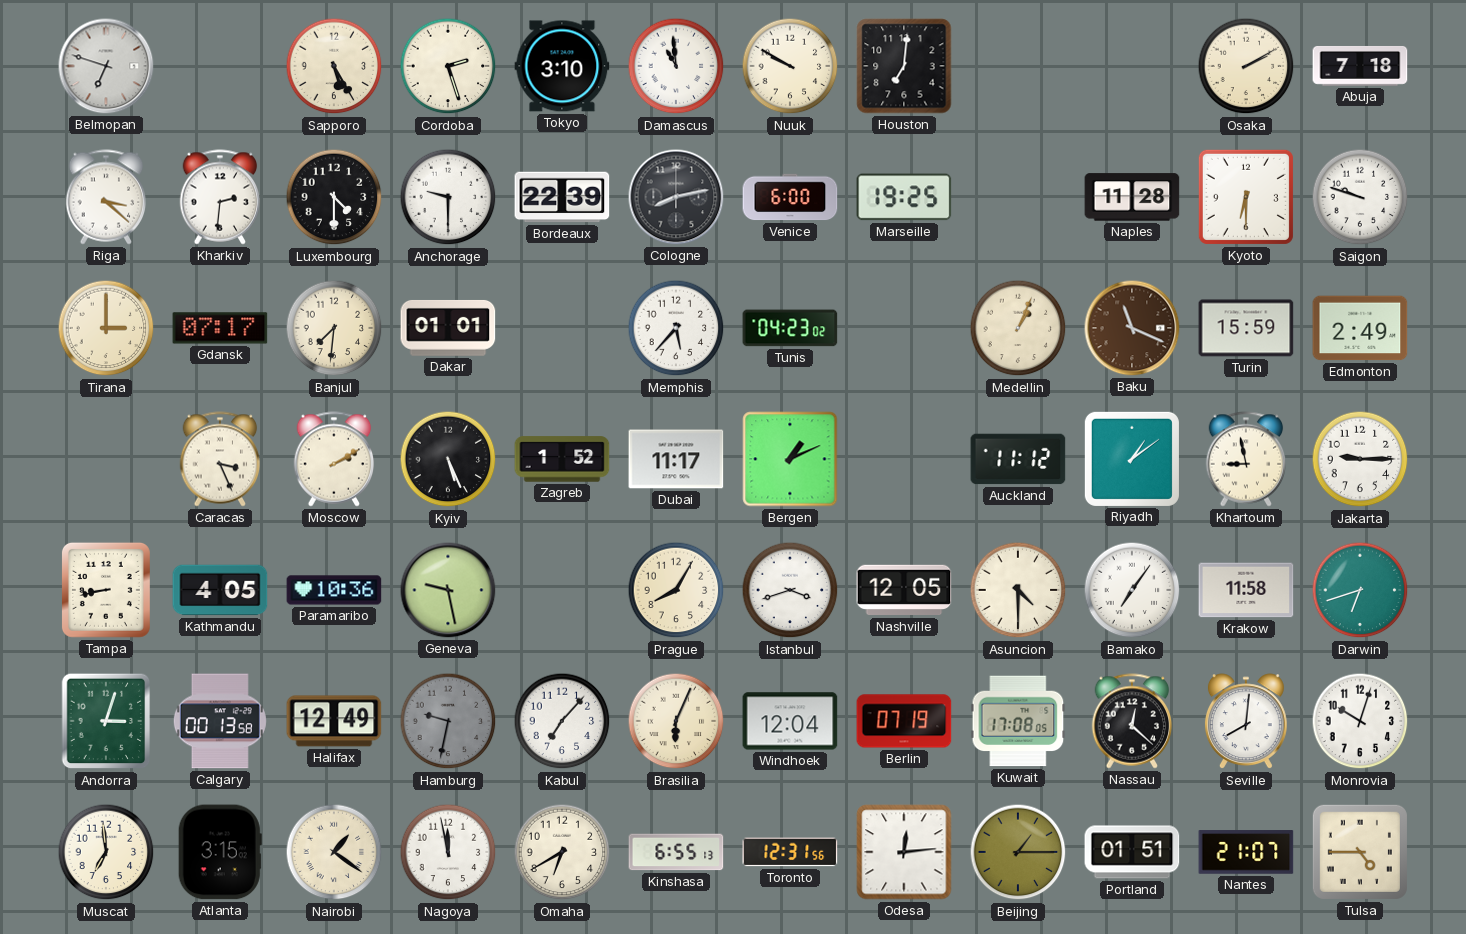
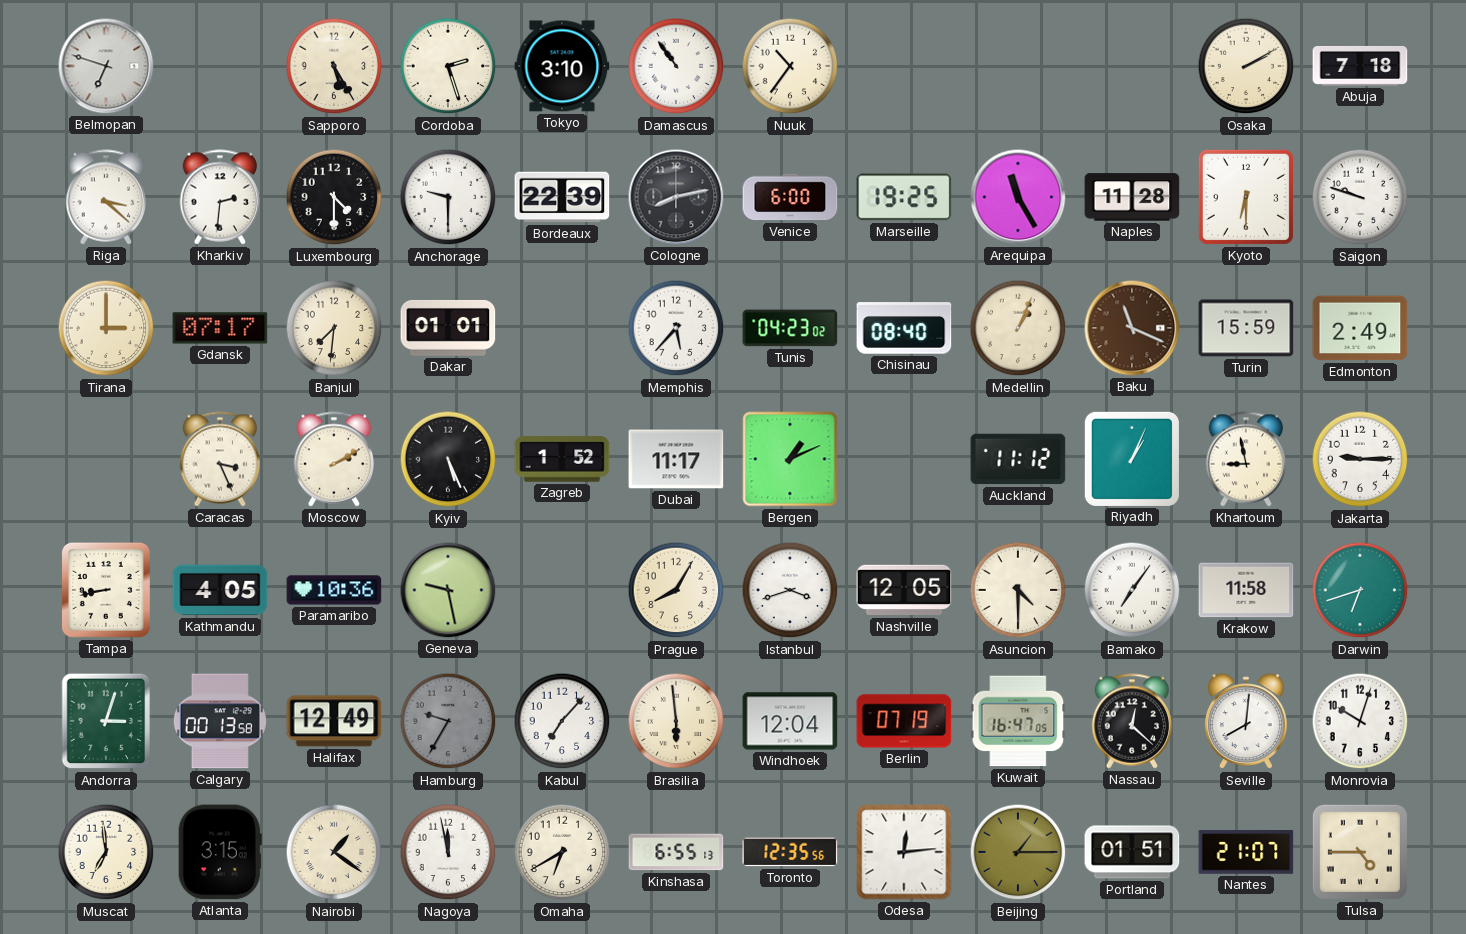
Damascus: 10:59 -> 10:54 (676, 66)
Nuuk: 9:50 -> 10:36 (790, 66)
Houston: 7:01 -> none (904, 66)
Arequipa: none -> 11:25 (1018, 197)
Chisinau: none -> 08:40 (904, 328)
Riyadh: 1:09 -> 1:04 (1132, 459)
Hamburg: 9:32 -> 9:35 (448, 721)
Brasilia: 6:04 -> 5:59 (676, 721)
Kuwait: 17:08 -> 16:47 (1018, 721)
Toronto: 12:31 -> 12:35 (790, 852)
